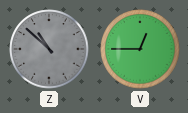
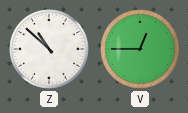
Z dial: grey -> white (49, 49)
